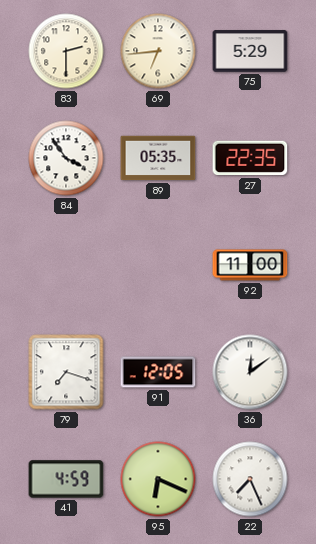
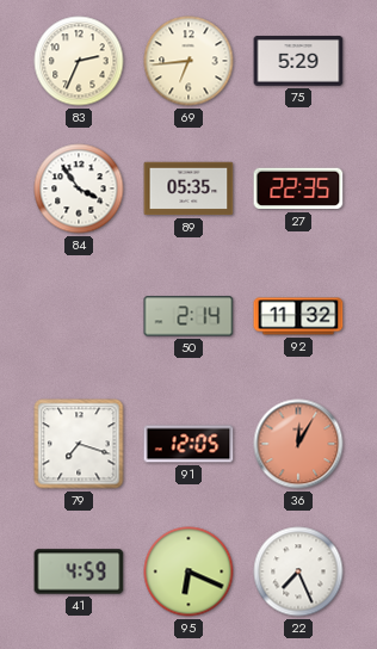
83: 2:30 -> 2:34 (79, 61)
50: none -> 2:14 (188, 316)
92: 11:00 -> 11:32 (298, 316)
36: 12:09 -> 12:05 (298, 444)
36 dial: white -> salmon (298, 444)
